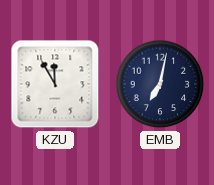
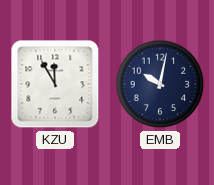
EMB: 7:02 -> 10:02 (160, 84)
